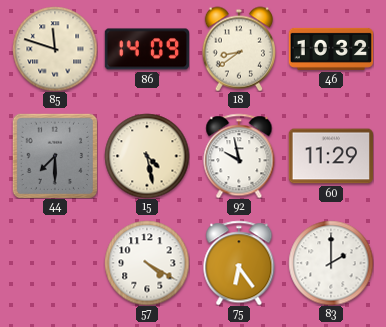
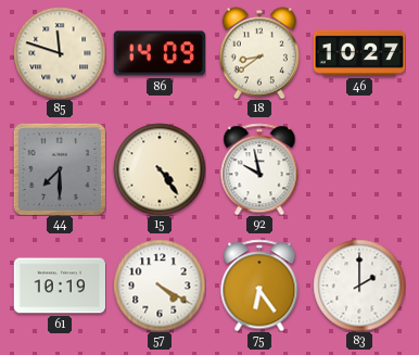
46: 10:32 -> 10:27 (359, 53)
15: 4:28 -> 4:24 (160, 169)
60: 11:29 -> none (330, 156)
61: none -> 10:19 (60, 286)
